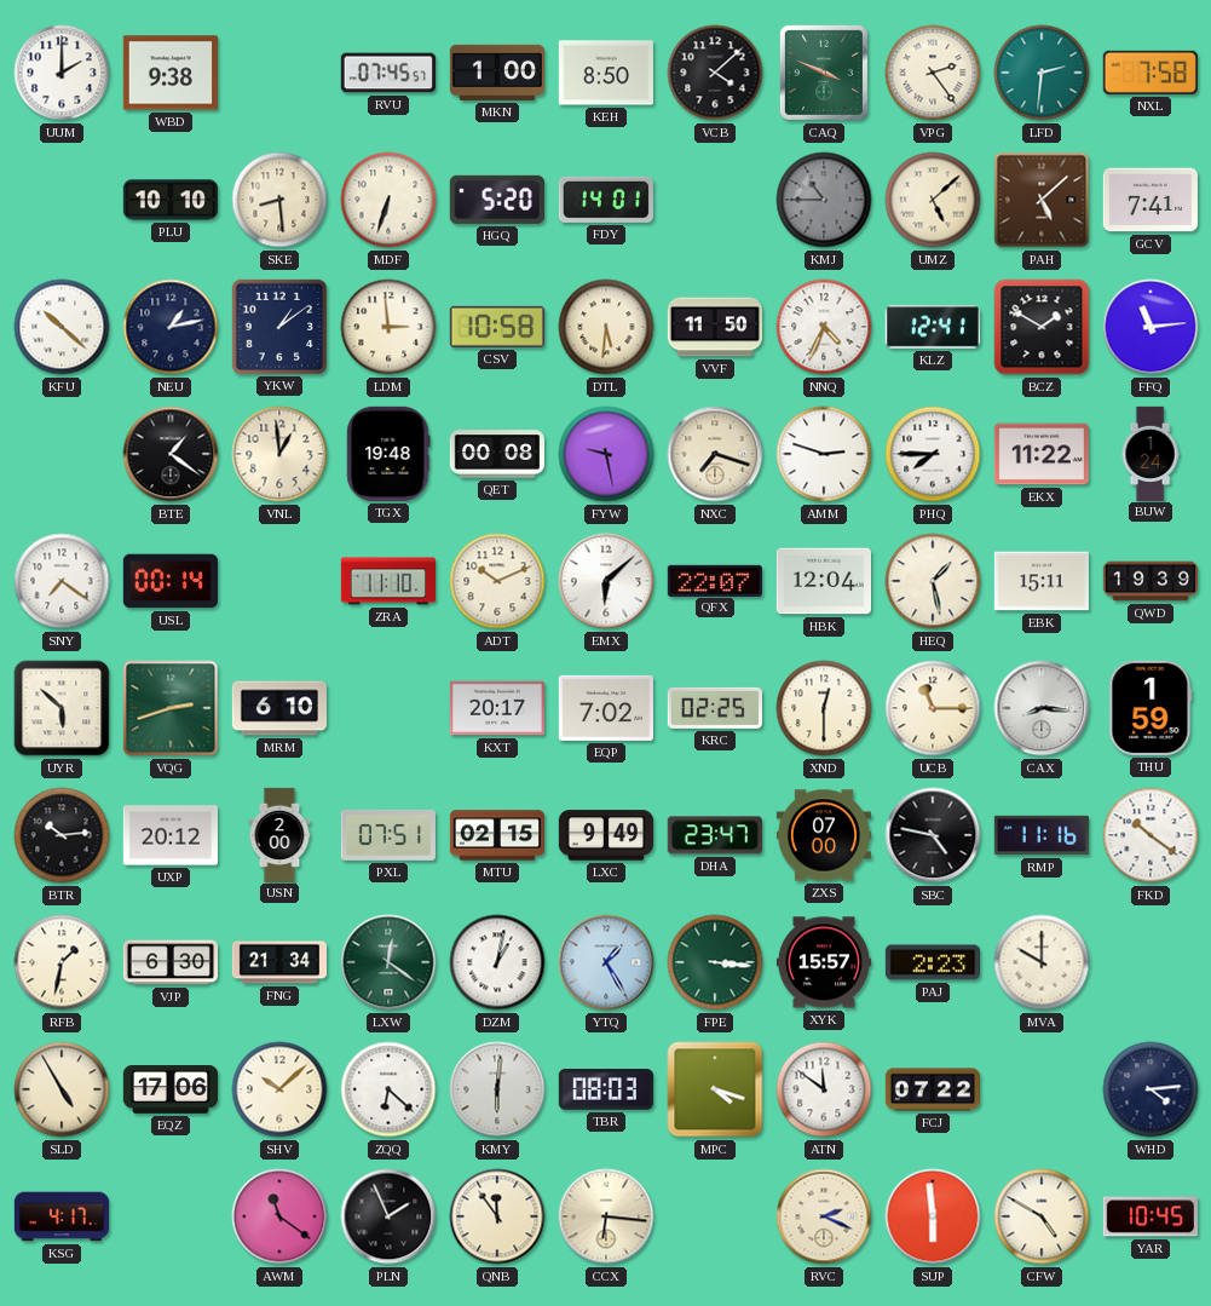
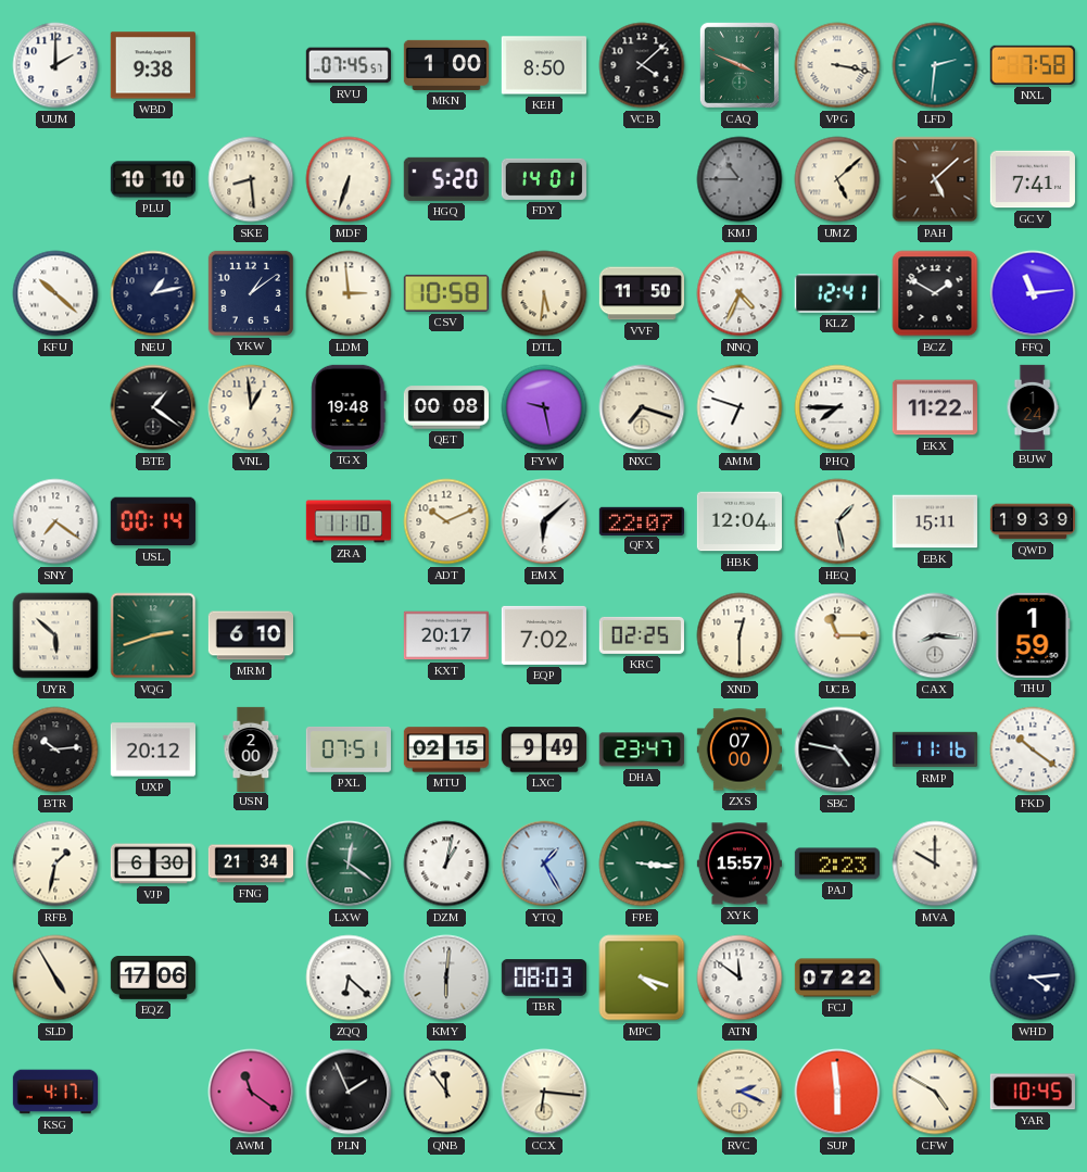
VPG: 2:24 -> 3:17 (837, 65)
AMM: 2:48 -> 6:48 (740, 407)
SHV: 10:08 -> none (279, 1089)
